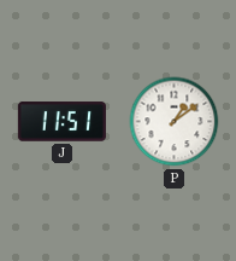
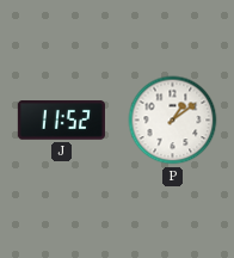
J: 11:51 -> 11:52 (61, 121)
